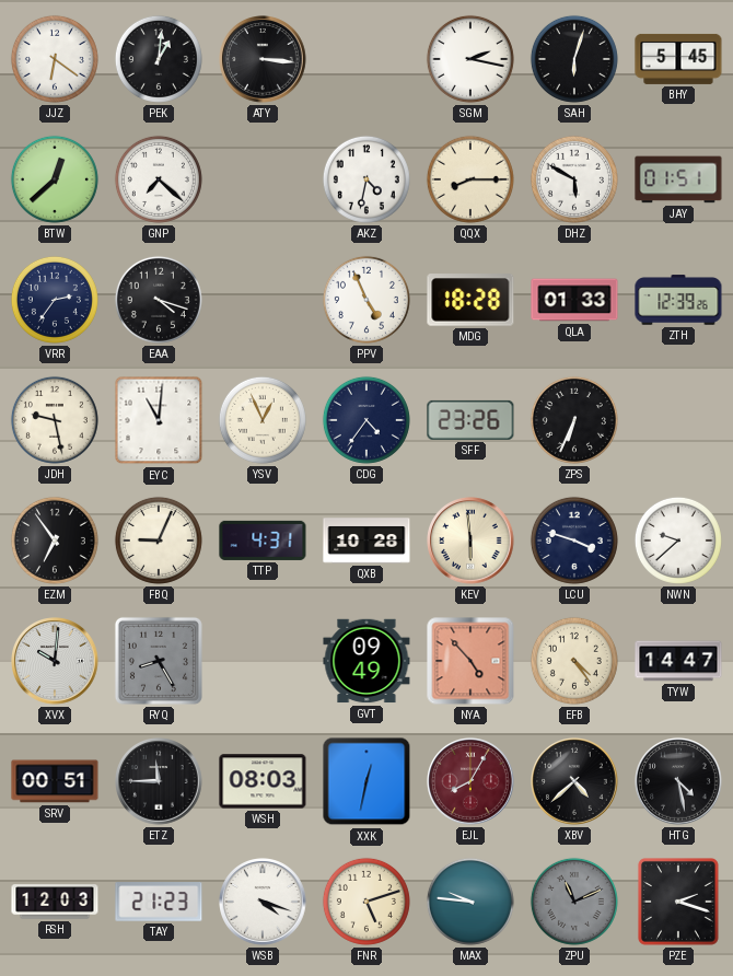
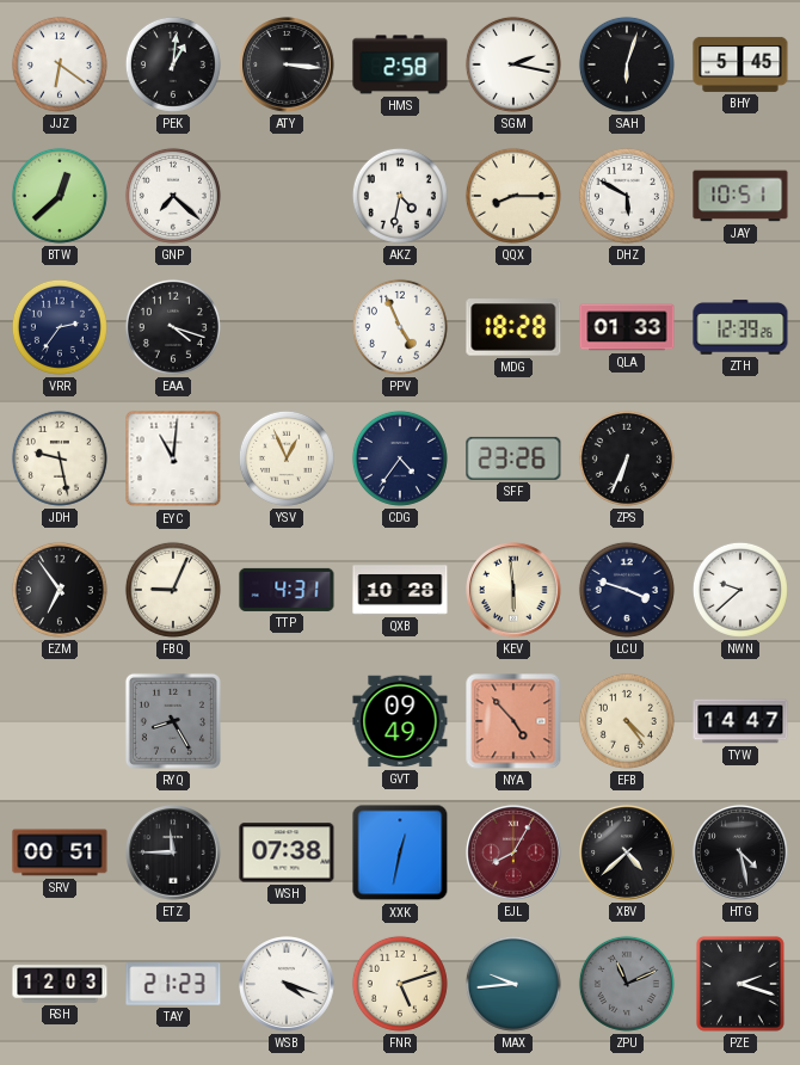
HMS: none -> 2:58 (400, 64)
JAY: 01:51 -> 10:51 (740, 196)
XVX: 10:01 -> none (55, 661)
WSH: 08:03 -> 07:38 (287, 852)
MAX: 9:46 -> 9:44 (513, 984)
